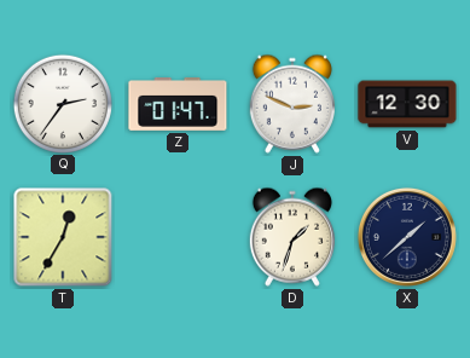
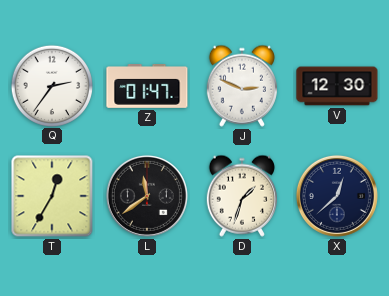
L: none -> 11:39 (147, 196)
X: 1:38 -> 12:38 (337, 196)
